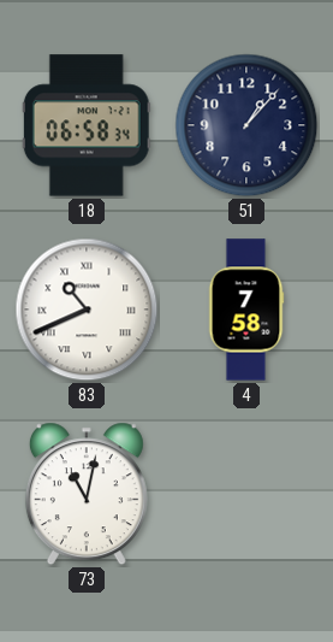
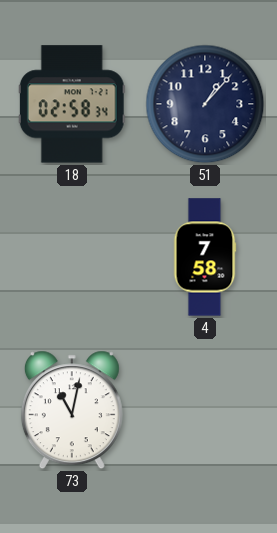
18: 06:58 -> 02:58 (72, 104)
83: 10:41 -> none (87, 310)
